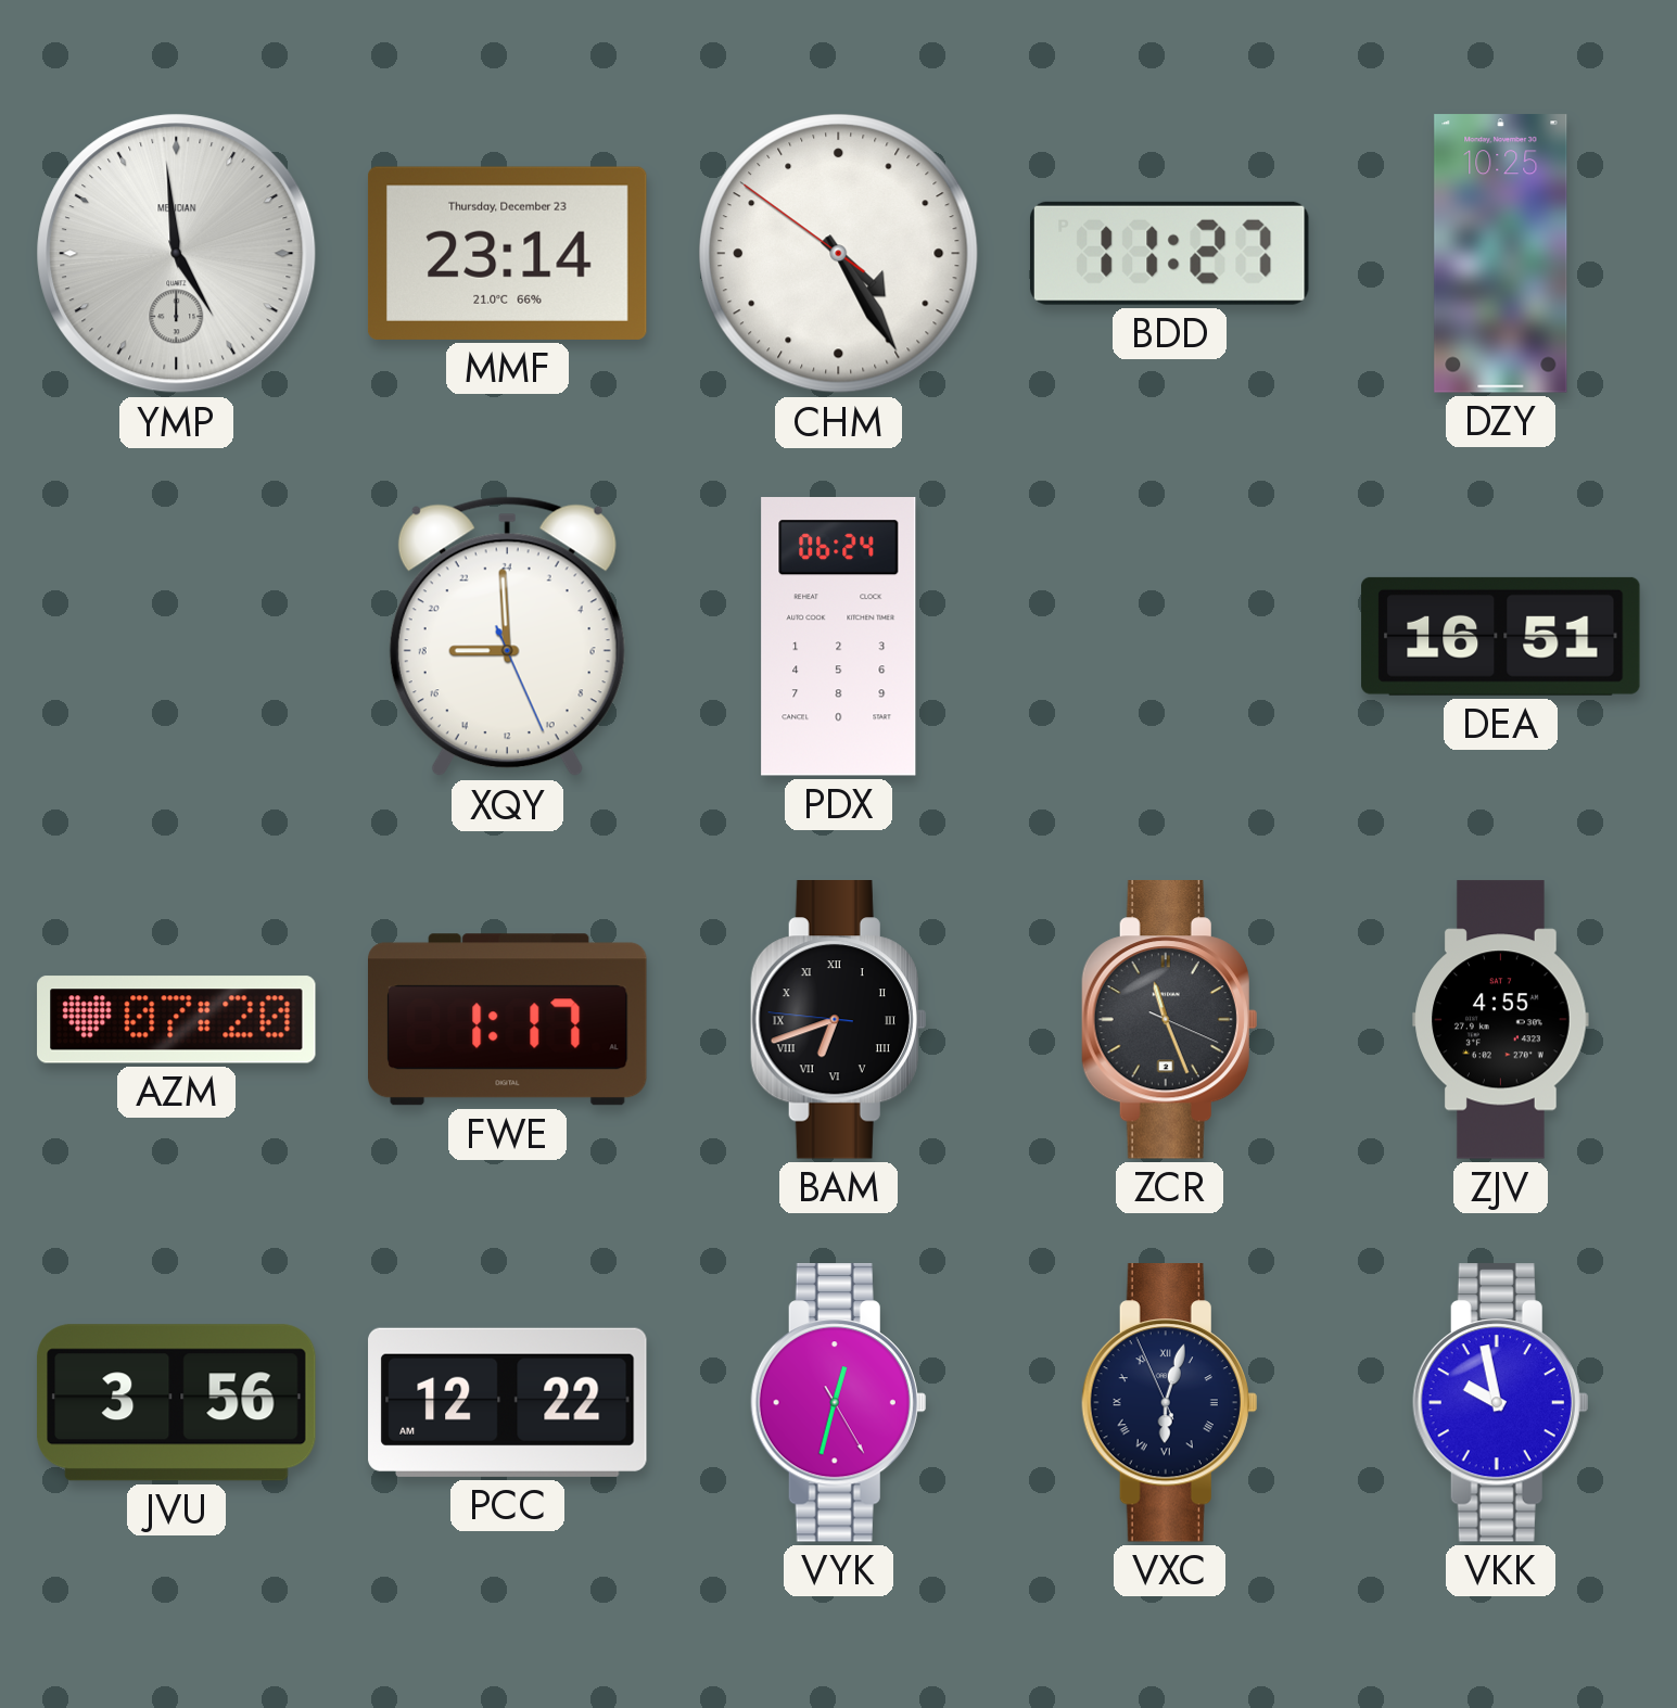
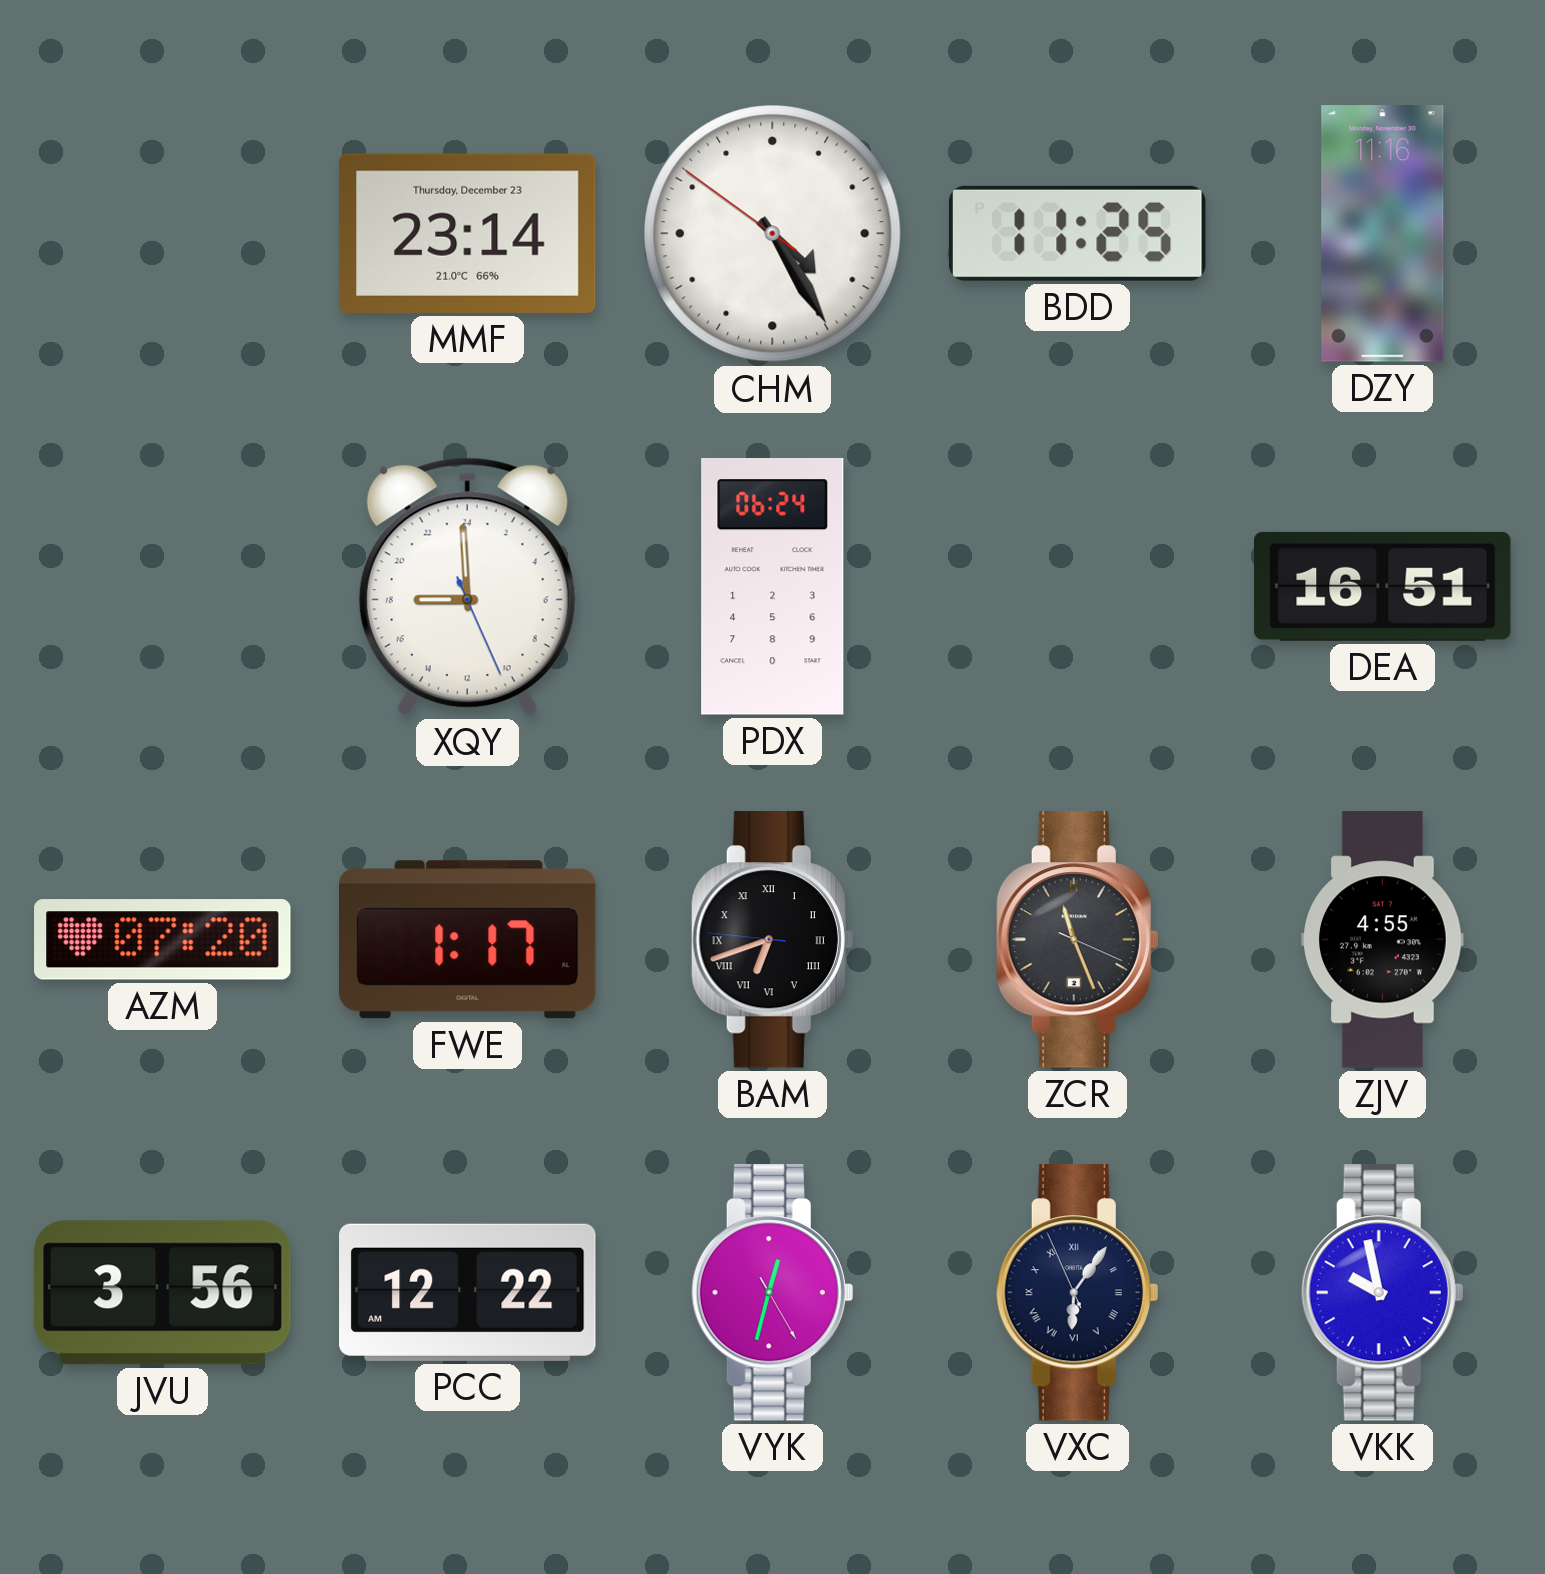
YMP: 4:59 -> none (177, 254)
BDD: 11:27 -> 11:25 (1077, 233)
DZY: 10:25 -> 11:16 (1383, 234)
VXC: 6:02 -> 6:05 (1077, 1293)
